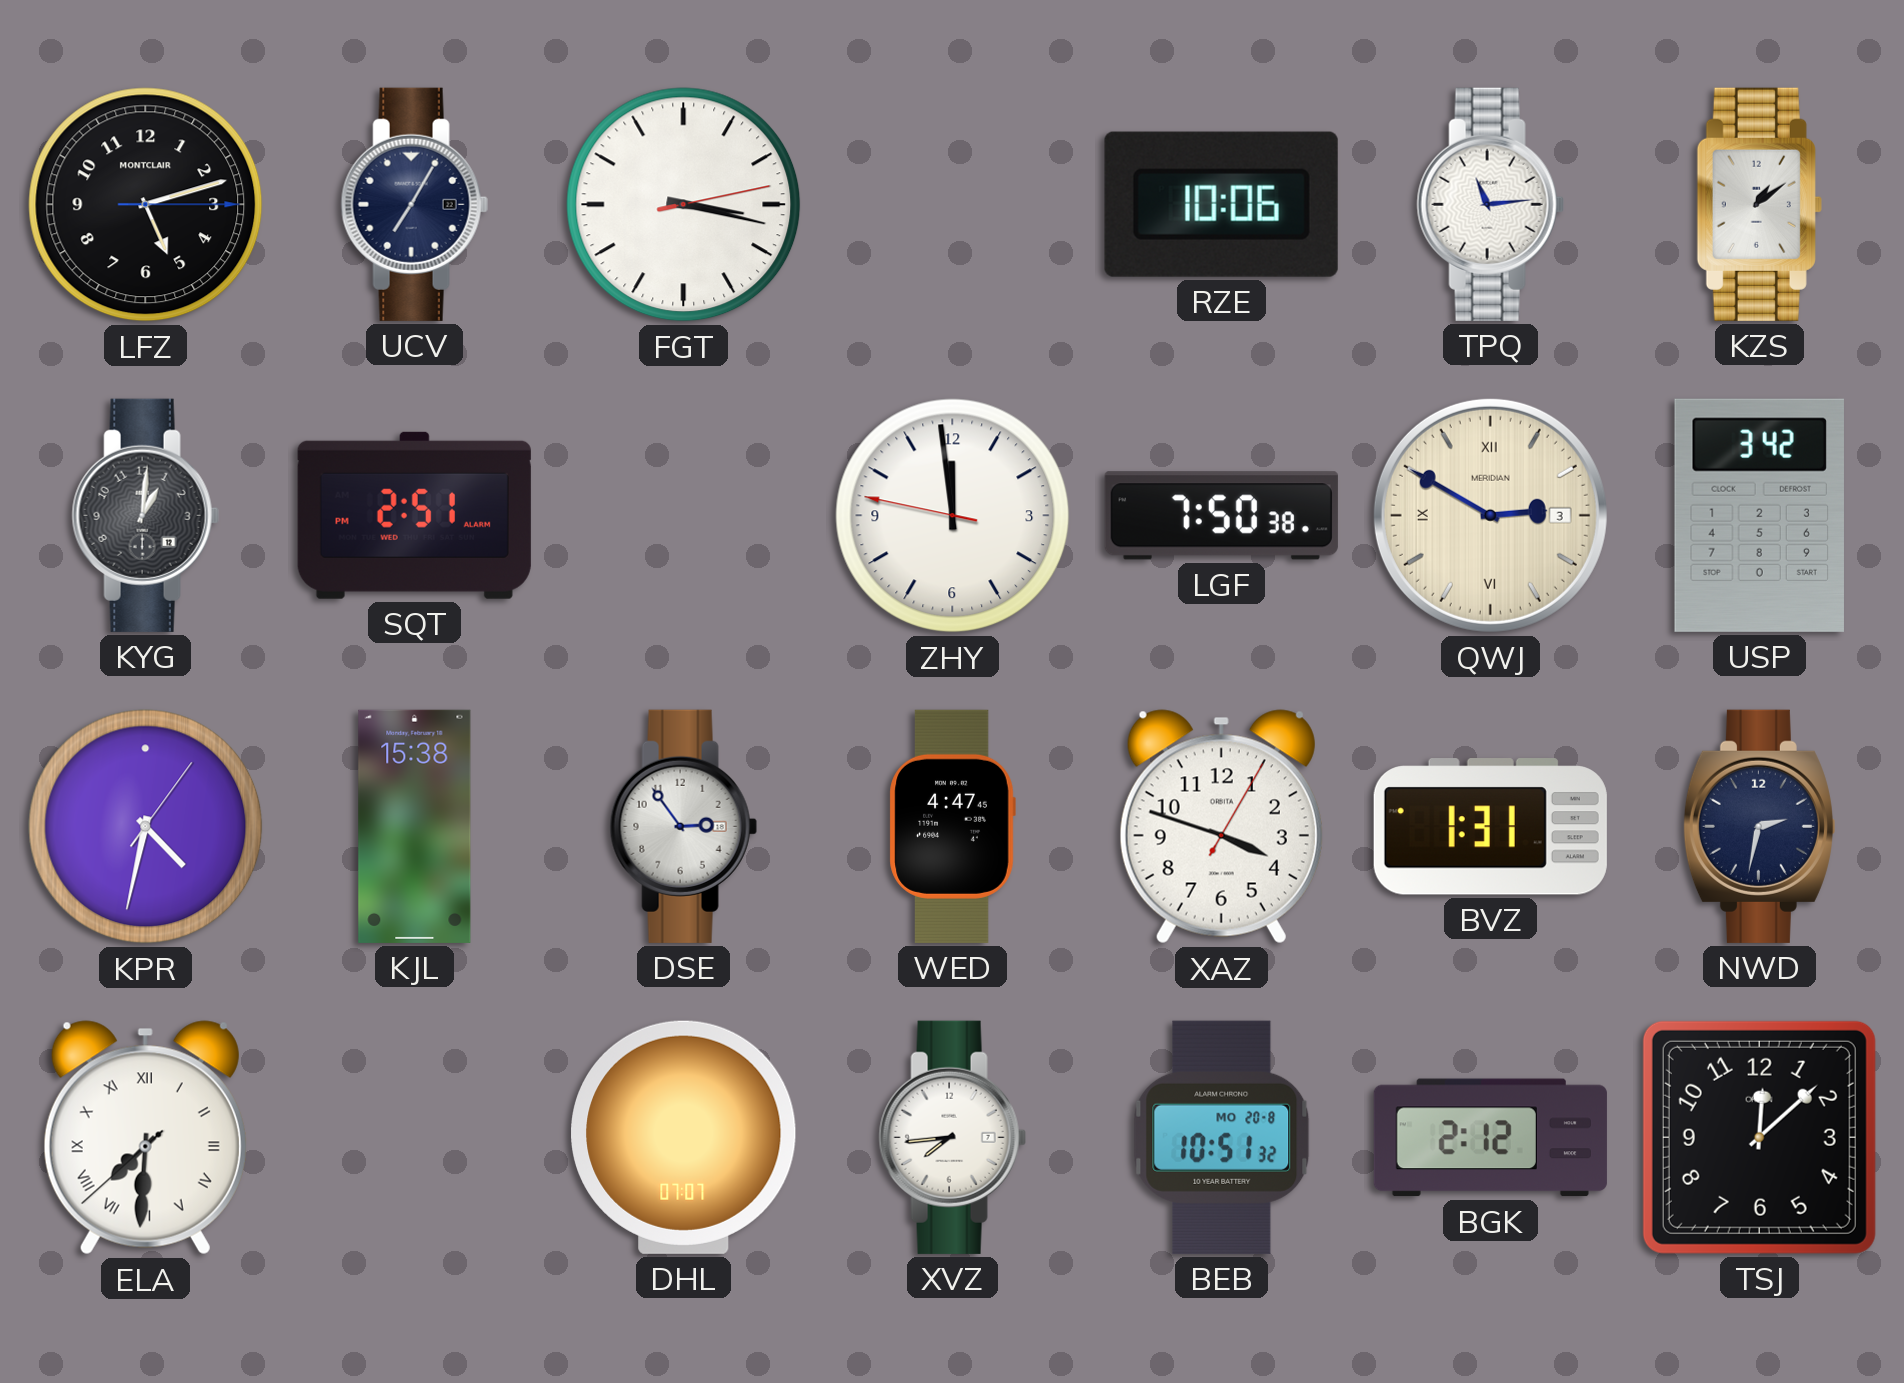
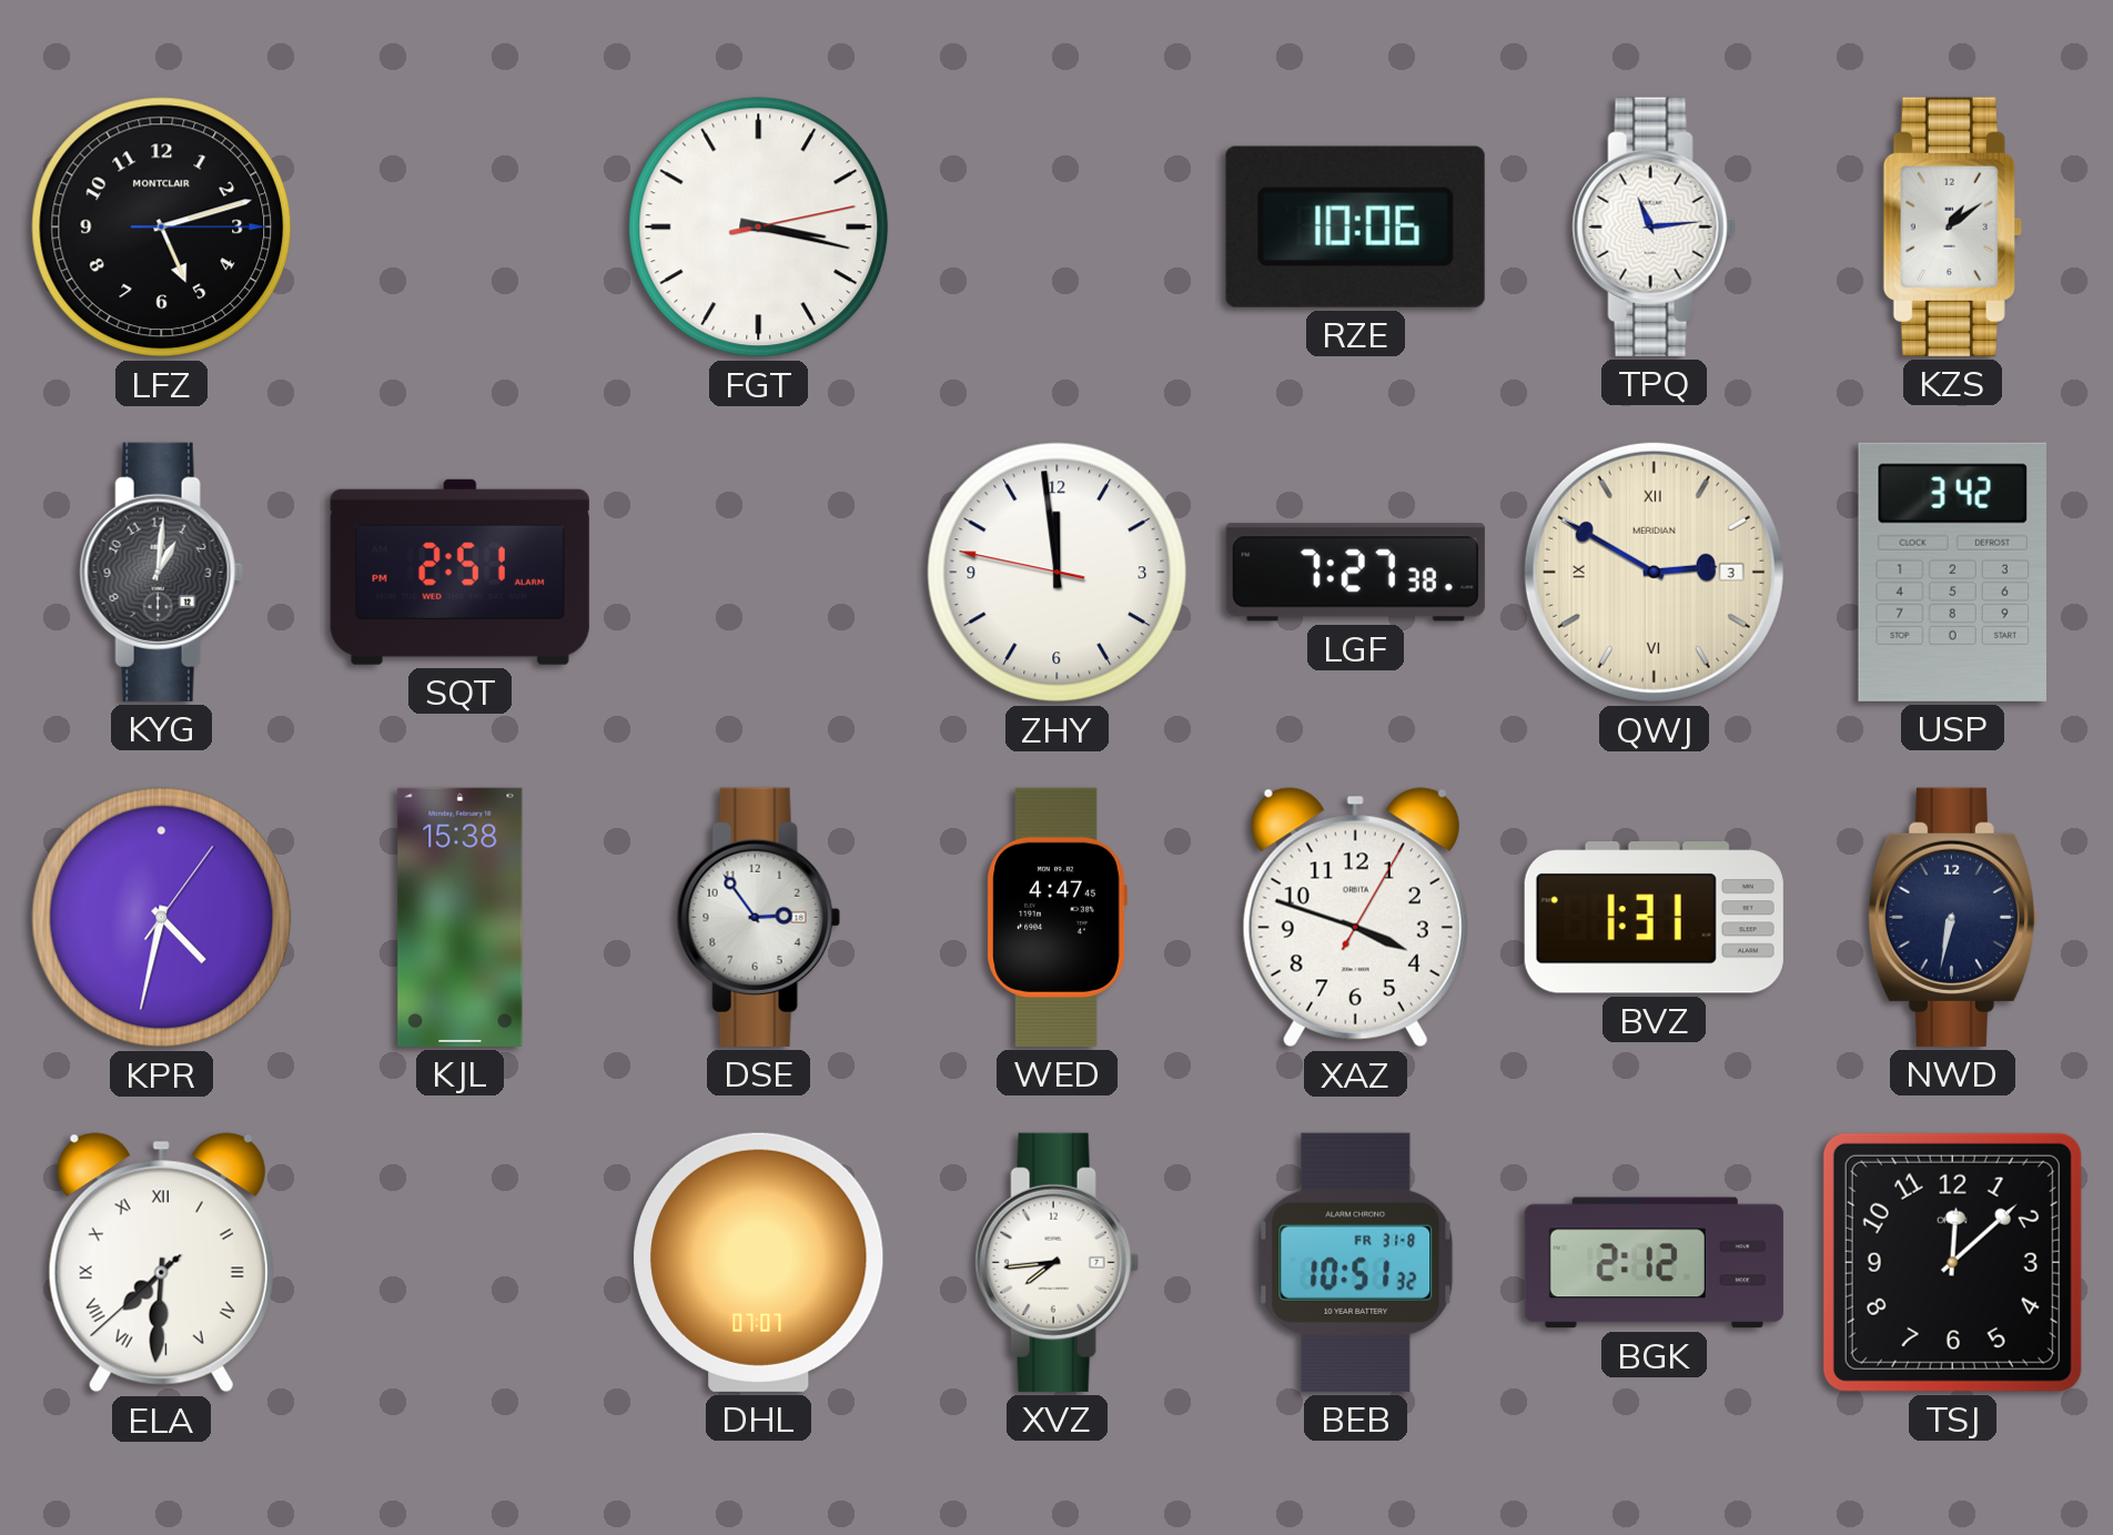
UCV: 7:05 -> none (414, 204)
LGF: 7:50 -> 7:27 (1355, 573)
NWD: 2:32 -> 6:32 (1952, 917)
BEB date: MO 20-8 -> FR 31-8 (1356, 1262)
